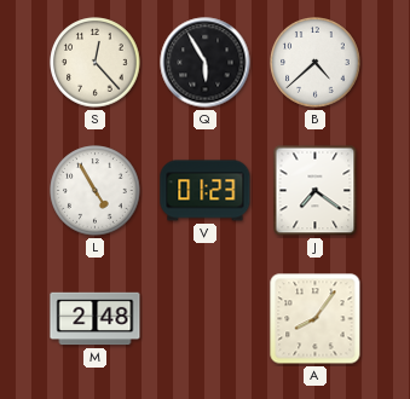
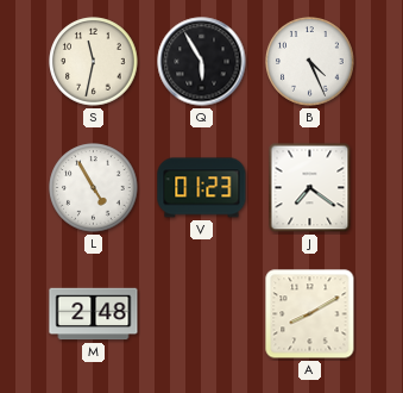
S: 12:23 -> 11:32 (94, 62)
B: 4:38 -> 4:26 (310, 62)
A: 8:06 -> 8:10 (310, 314)
